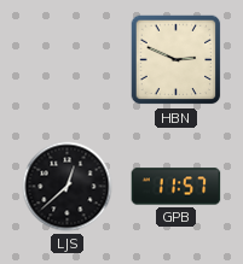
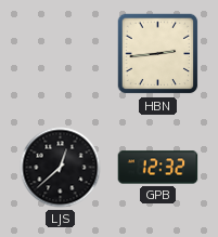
HBN: 2:49 -> 2:44 (158, 54)
GPB: 11:57 -> 12:32 (158, 168)
